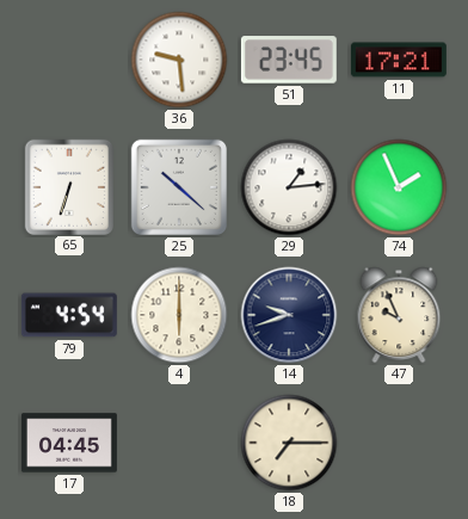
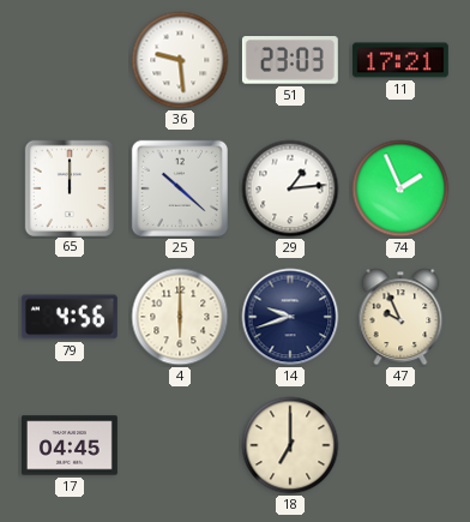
51: 23:45 -> 23:03 (290, 60)
65: 6:33 -> 12:00 (68, 187)
79: 4:54 -> 4:56 (70, 317)
18: 7:15 -> 7:00 (290, 445)
